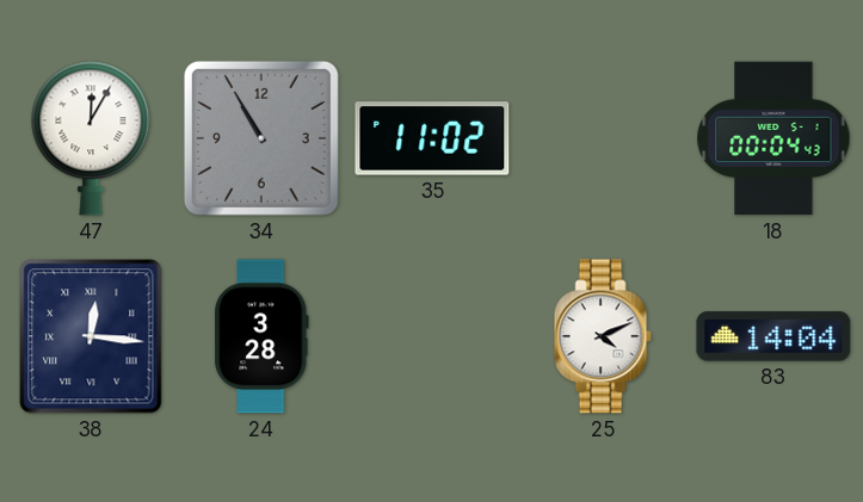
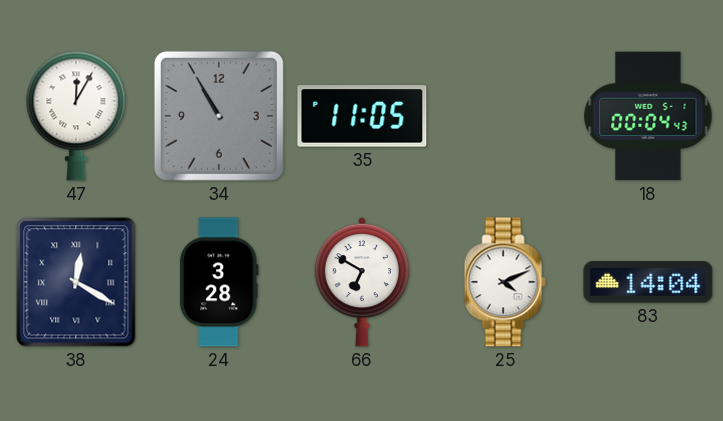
35: 11:02 -> 11:05 (362, 116)
38: 12:16 -> 12:20 (76, 282)
66: none -> 6:50 (361, 282)
